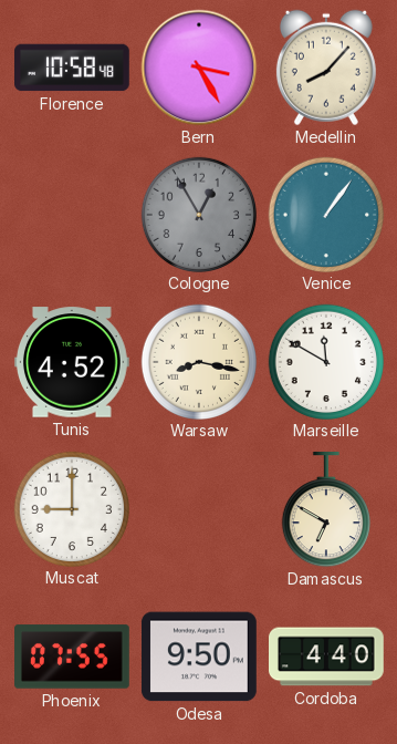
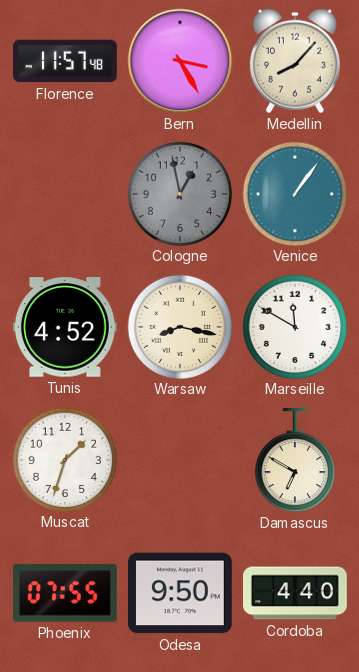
Florence: 10:58 -> 11:57 (66, 61)
Cologne: 12:55 -> 12:58 (179, 193)
Muscat: 9:00 -> 1:33 (64, 459)
